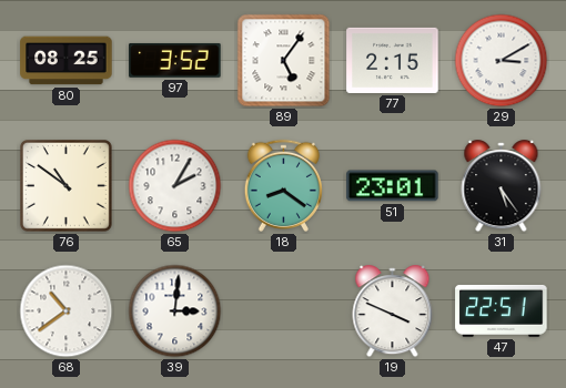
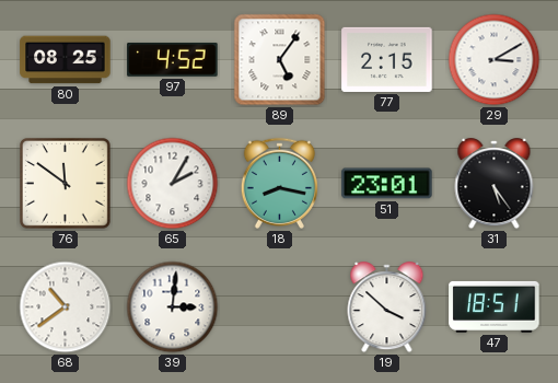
97: 3:52 -> 4:52 (173, 59)
76: 10:51 -> 11:51 (66, 184)
18: 8:21 -> 8:17 (279, 183)
19: 3:49 -> 3:52 (387, 307)
47: 22:51 -> 18:51 (495, 306)
